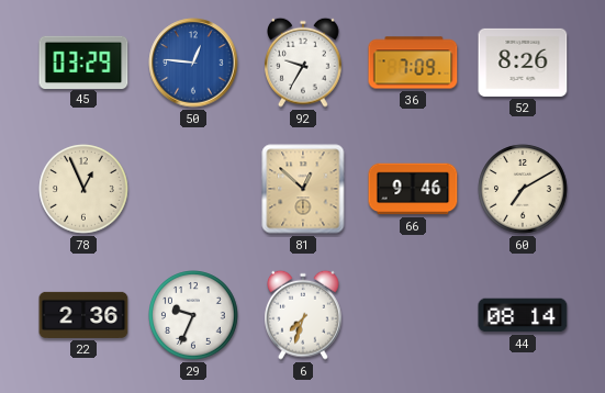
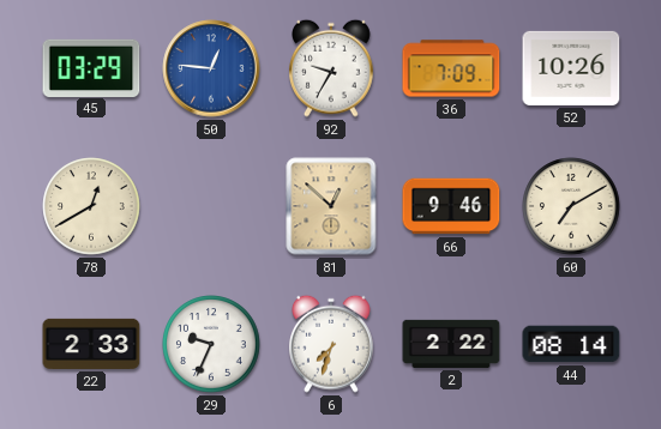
52: 8:26 -> 10:26 (571, 68)
78: 12:56 -> 12:40 (91, 206)
22: 2:36 -> 2:33 (91, 344)
2: none -> 2:22 (451, 344)
